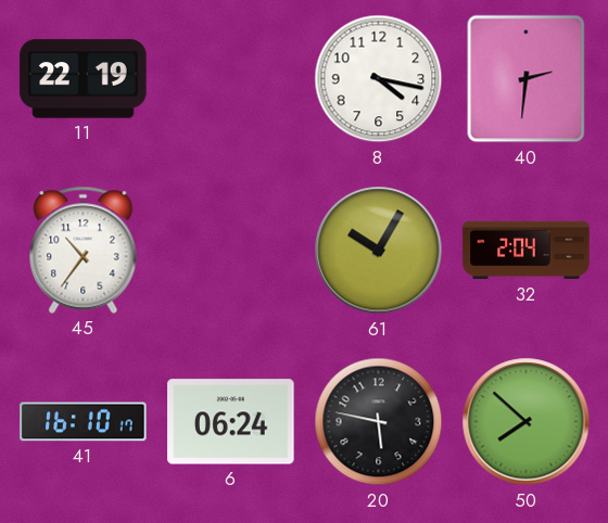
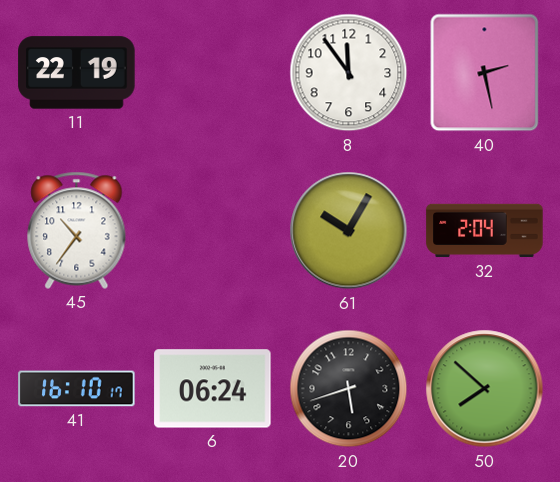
8: 4:17 -> 11:54 (349, 73)
40: 2:31 -> 2:28 (485, 73)
20: 5:47 -> 5:42 (349, 389)
